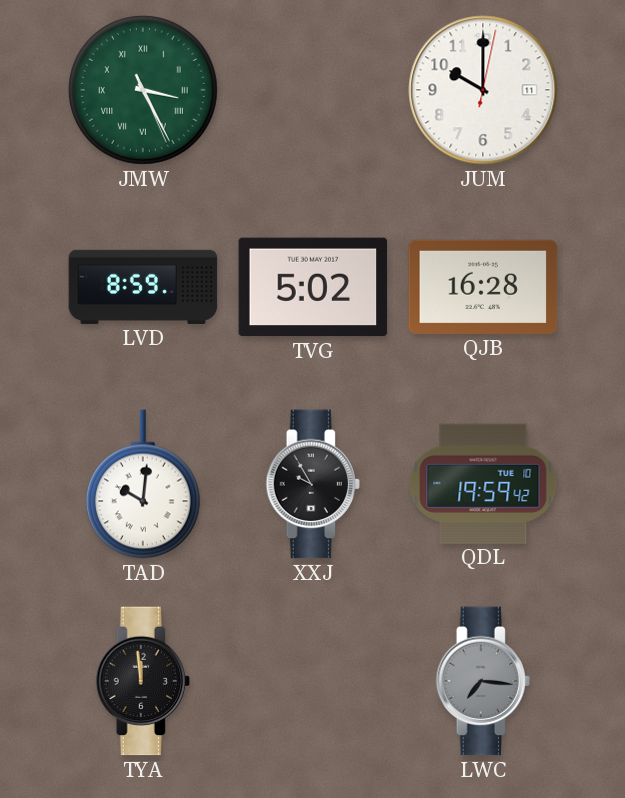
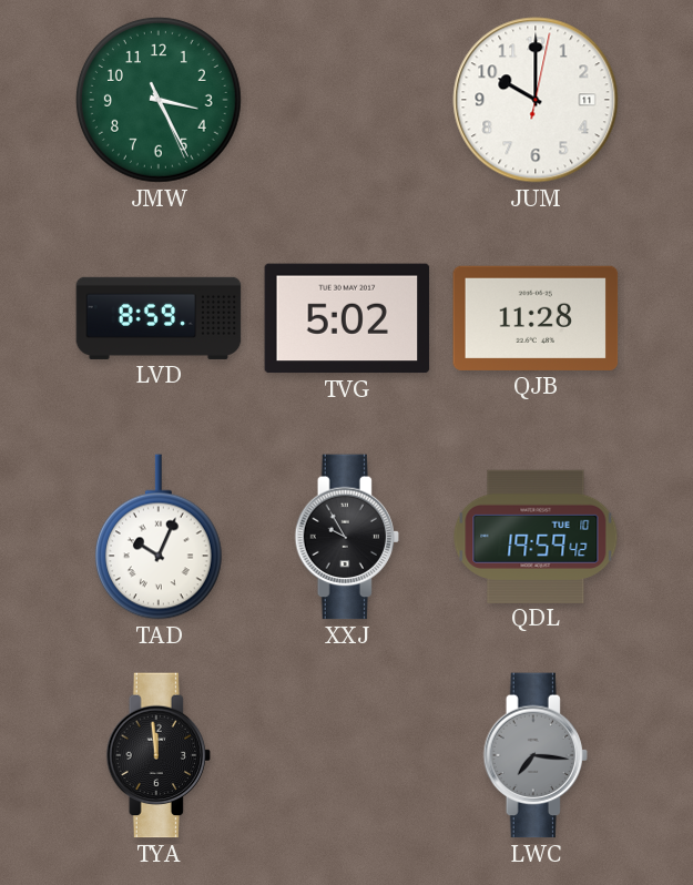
JMW numerals: Roman -> Arabic (159, 100)
QJB: 16:28 -> 11:28 (536, 318)
TAD: 10:01 -> 10:04 (159, 537)
